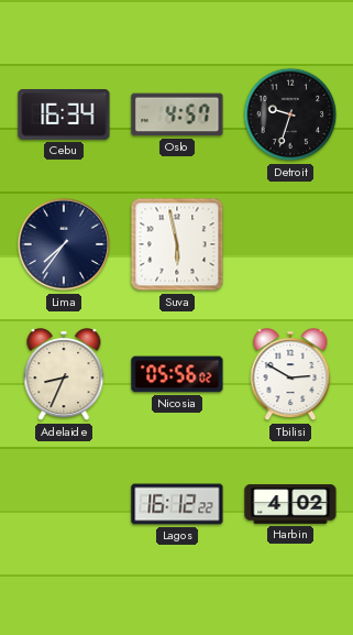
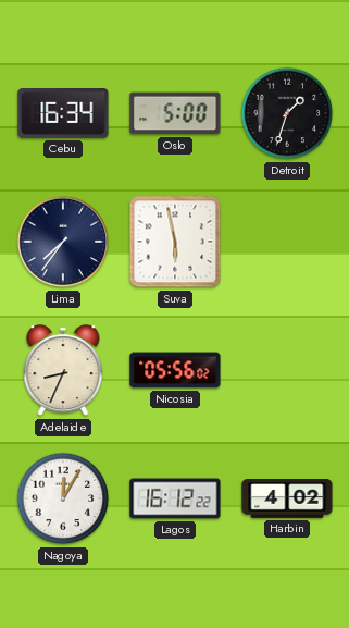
Oslo: 4:57 -> 5:00 (175, 113)
Detroit: 9:33 -> 1:33 (287, 113)
Tbilisi: 2:50 -> none (290, 375)
Nagoya: none -> 12:05 (63, 498)
